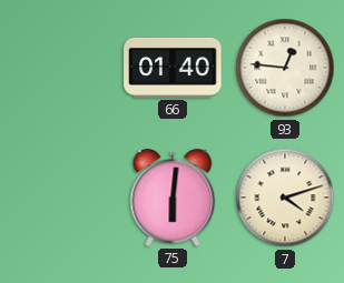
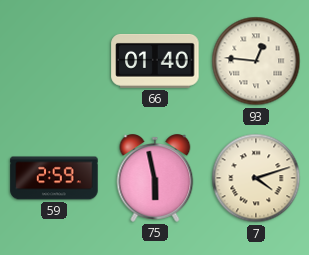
59: none -> 2:59 (54, 178)
75: 6:01 -> 5:58 (155, 178)
